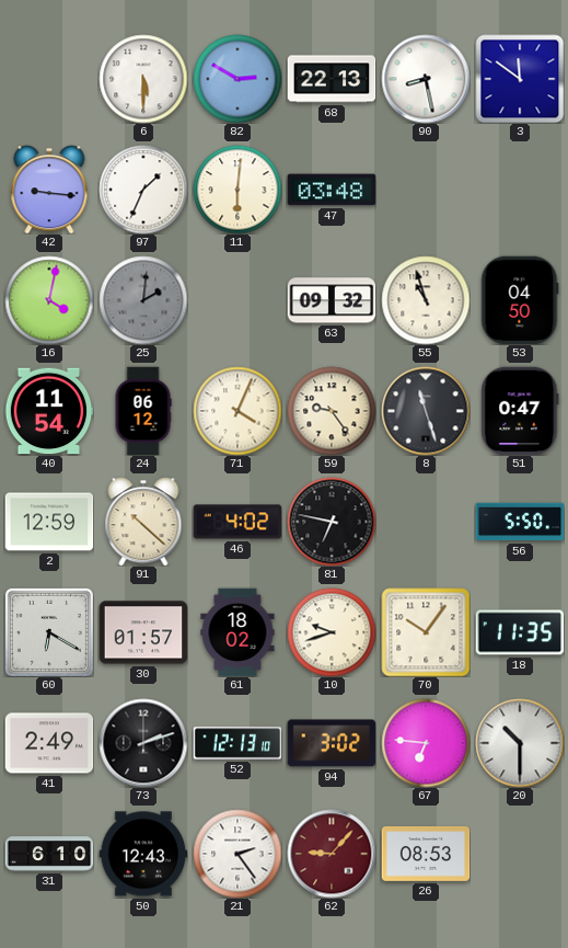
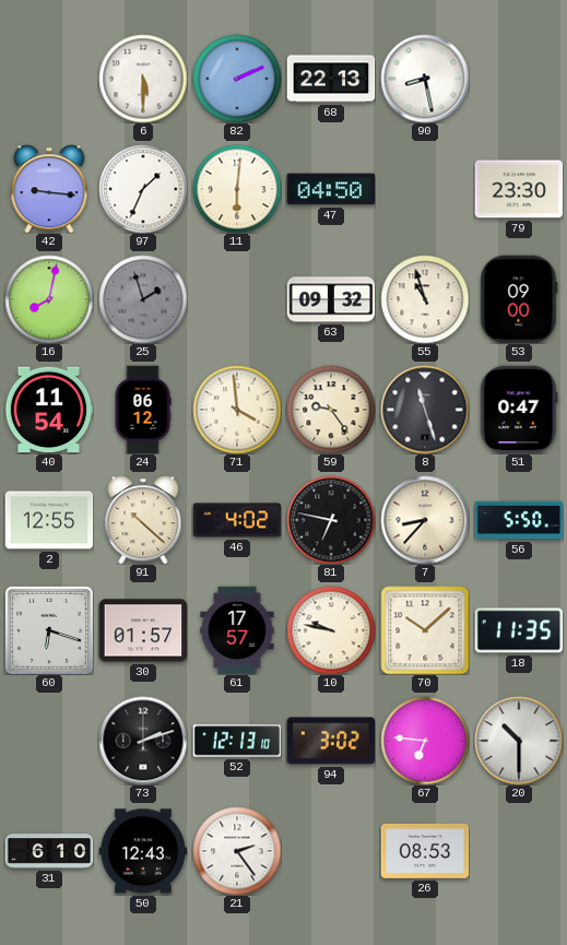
82: 2:50 -> 2:11 (237, 79)
3: 11:51 -> none (520, 79)
47: 03:48 -> 04:50 (331, 189)
79: none -> 23:30 (519, 189)
16: 4:02 -> 8:02 (49, 299)
25: 2:01 -> 1:57 (143, 299)
53: 04:50 -> 09:00 (519, 299)
71: 4:04 -> 3:59 (237, 410)
2: 12:59 -> 12:55 (49, 520)
7: none -> 8:37 (425, 520)
60: 6:20 -> 6:18 (49, 630)
61: 18:02 -> 17:57 (237, 630)
10: 9:42 -> 9:47 (331, 630)
70: 10:06 -> 10:08 (425, 630)
41: 2:49 -> none (49, 743)
62: 9:07 -> none (332, 854)
